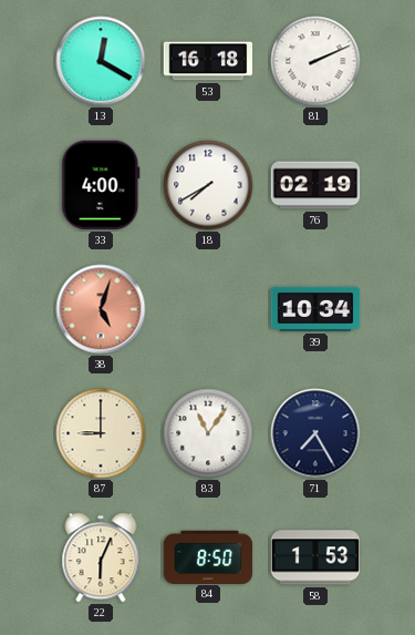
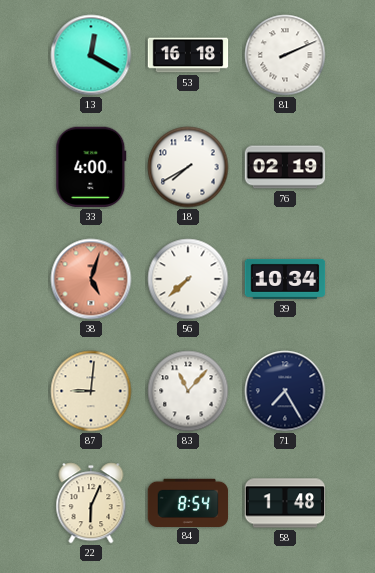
56: none -> 7:38 (188, 279)
87: 9:00 -> 9:01 (91, 391)
83: 11:06 -> 11:07 (188, 391)
84: 8:50 -> 8:54 (188, 502)
58: 1:53 -> 1:48 (285, 503)
